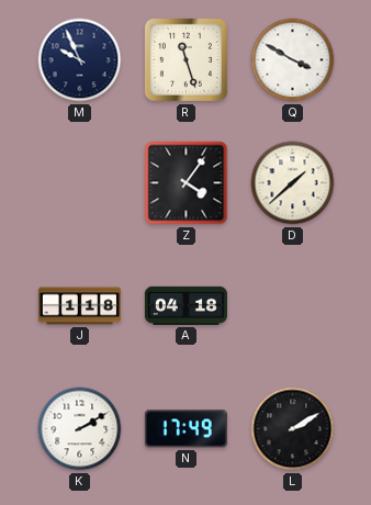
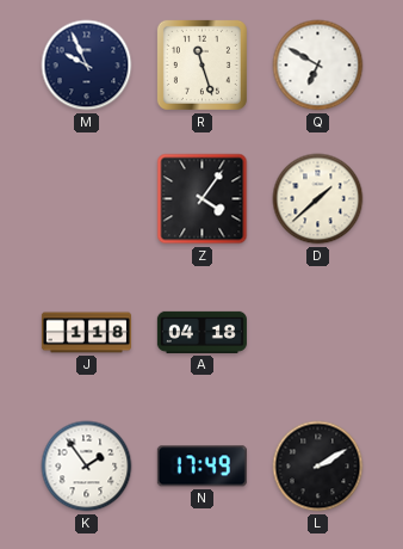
Q: 3:50 -> 6:50 (318, 66)
K: 2:10 -> 1:54 (87, 467)
